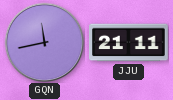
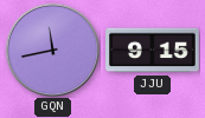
JJU: 21:11 -> 9:15 (153, 51)
